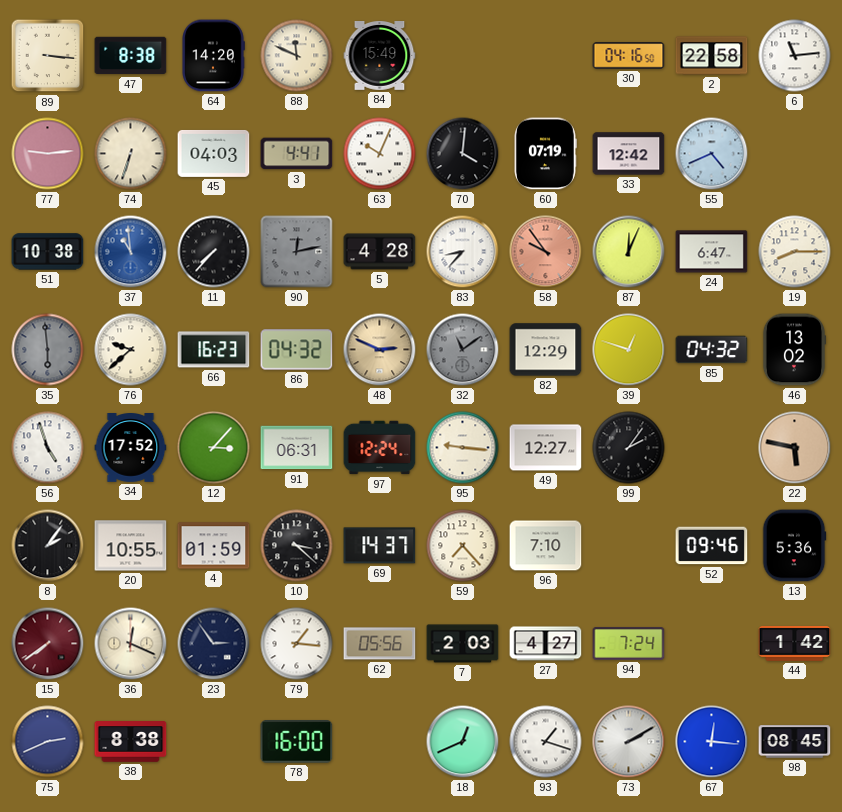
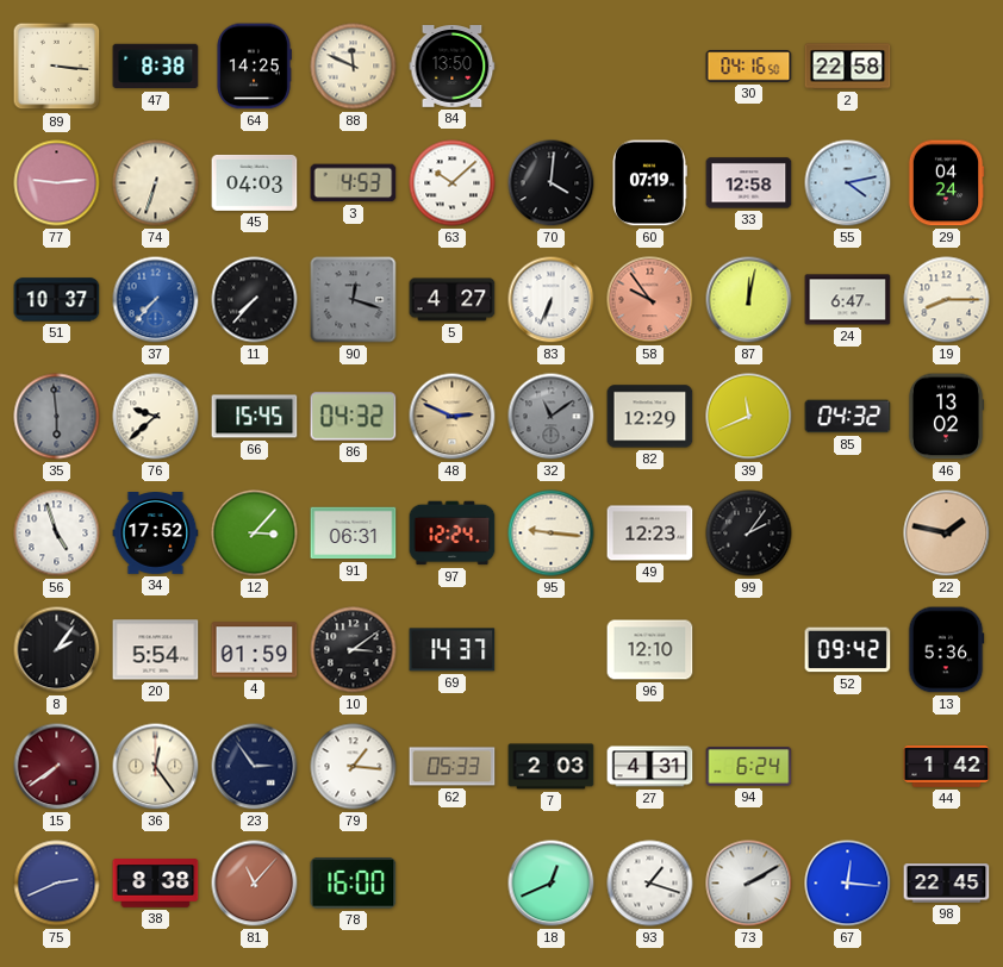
64: 14:20 -> 14:25 (254, 67)
84: 15:49 -> 13:50 (453, 67)
6: 11:14 -> none (795, 56)
3: 4:41 -> 4:53 (354, 183)
63: 10:04 -> 10:08 (453, 183)
33: 12:42 -> 12:58 (749, 183)
55: 4:41 -> 4:13 (848, 183)
29: none -> 04:24 (946, 183)
51: 10:38 -> 10:37 (57, 300)
37: 10:59 -> 7:37 (156, 300)
90: 12:13 -> 12:18 (354, 300)
5: 4:28 -> 4:27 (453, 300)
83: 8:37 -> 6:34 (552, 300)
87: 12:04 -> 12:02 (749, 300)
66: 16:23 -> 15:45 (255, 417)
39: 12:48 -> 11:41 (749, 417)
49: 12:27 -> 12:23 (650, 534)
22: 5:47 -> 1:47 (947, 534)
20: 10:55 -> 5:54 (156, 650)
10: 3:22 -> 3:09 (354, 650)
59: 7:23 -> none (463, 546)
96: 7:10 -> 12:10 (650, 650)
52: 09:46 -> 09:42 (848, 650)
36: 12:19 -> 12:24 (156, 767)
62: 05:56 -> 05:33 (453, 767)
27: 4:27 -> 4:31 (650, 767)
94: 7:24 -> 6:24 (749, 767)
81: none -> 11:07 (255, 884)
98: 08:45 -> 22:45 (947, 884)
